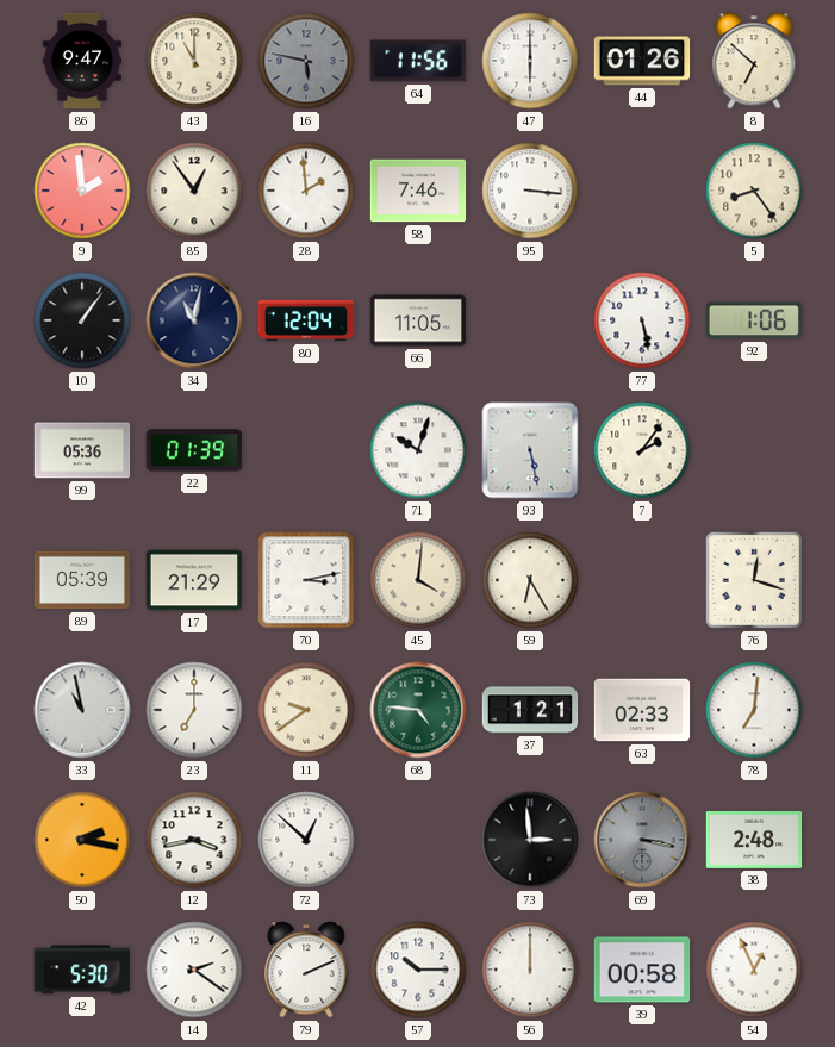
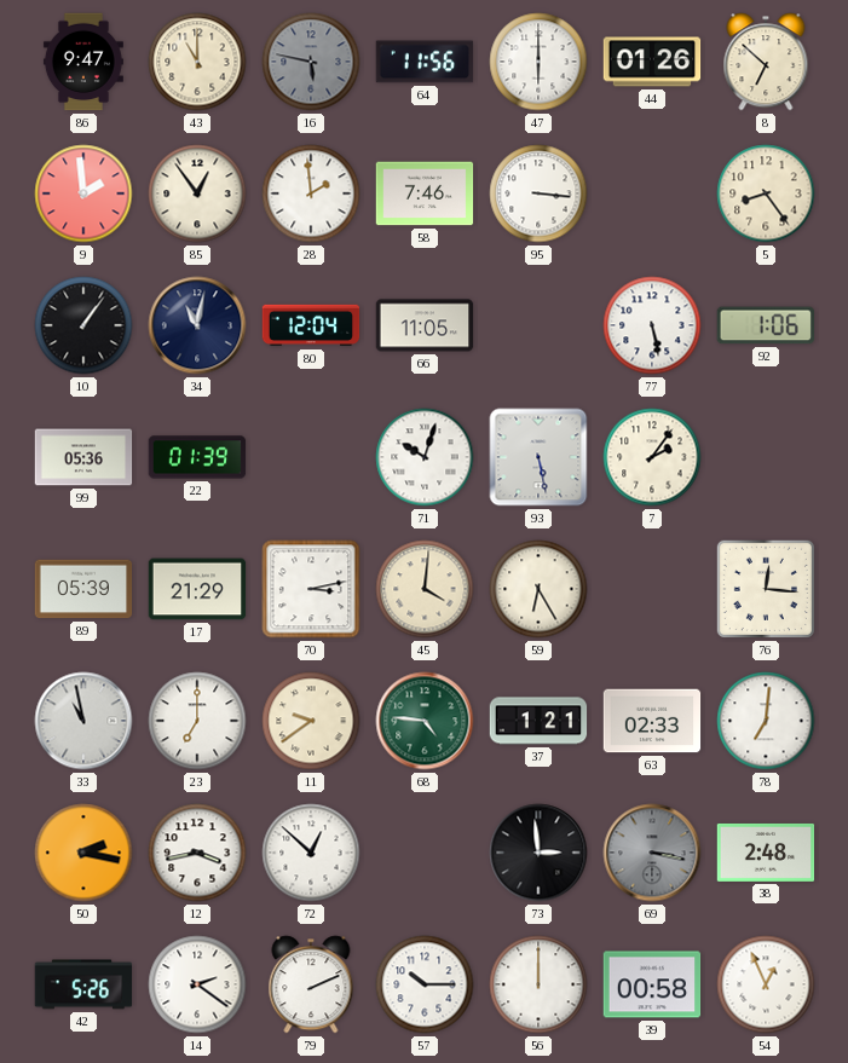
76: 12:18 -> 12:16 (766, 589)
42: 5:30 -> 5:26 (83, 984)
